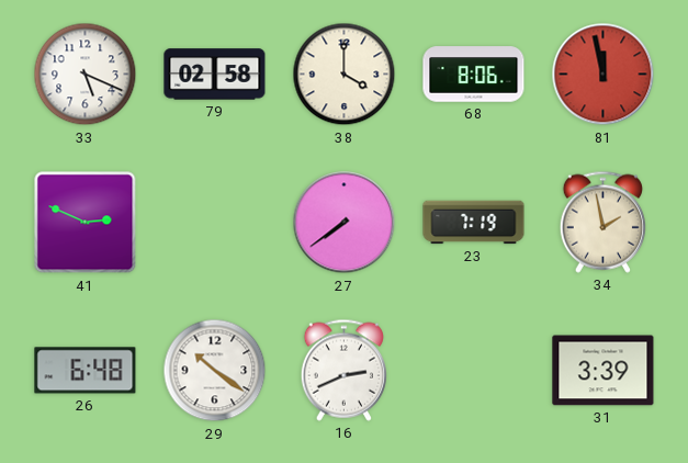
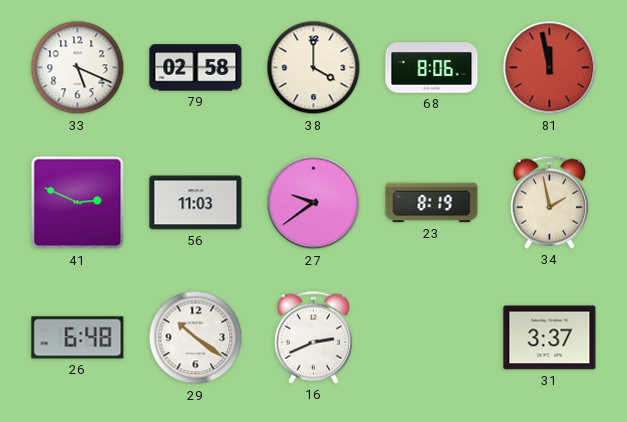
56: none -> 11:03 (196, 203)
27: 7:39 -> 9:39 (314, 203)
23: 7:19 -> 8:19 (432, 203)
31: 3:39 -> 3:37 (550, 338)
